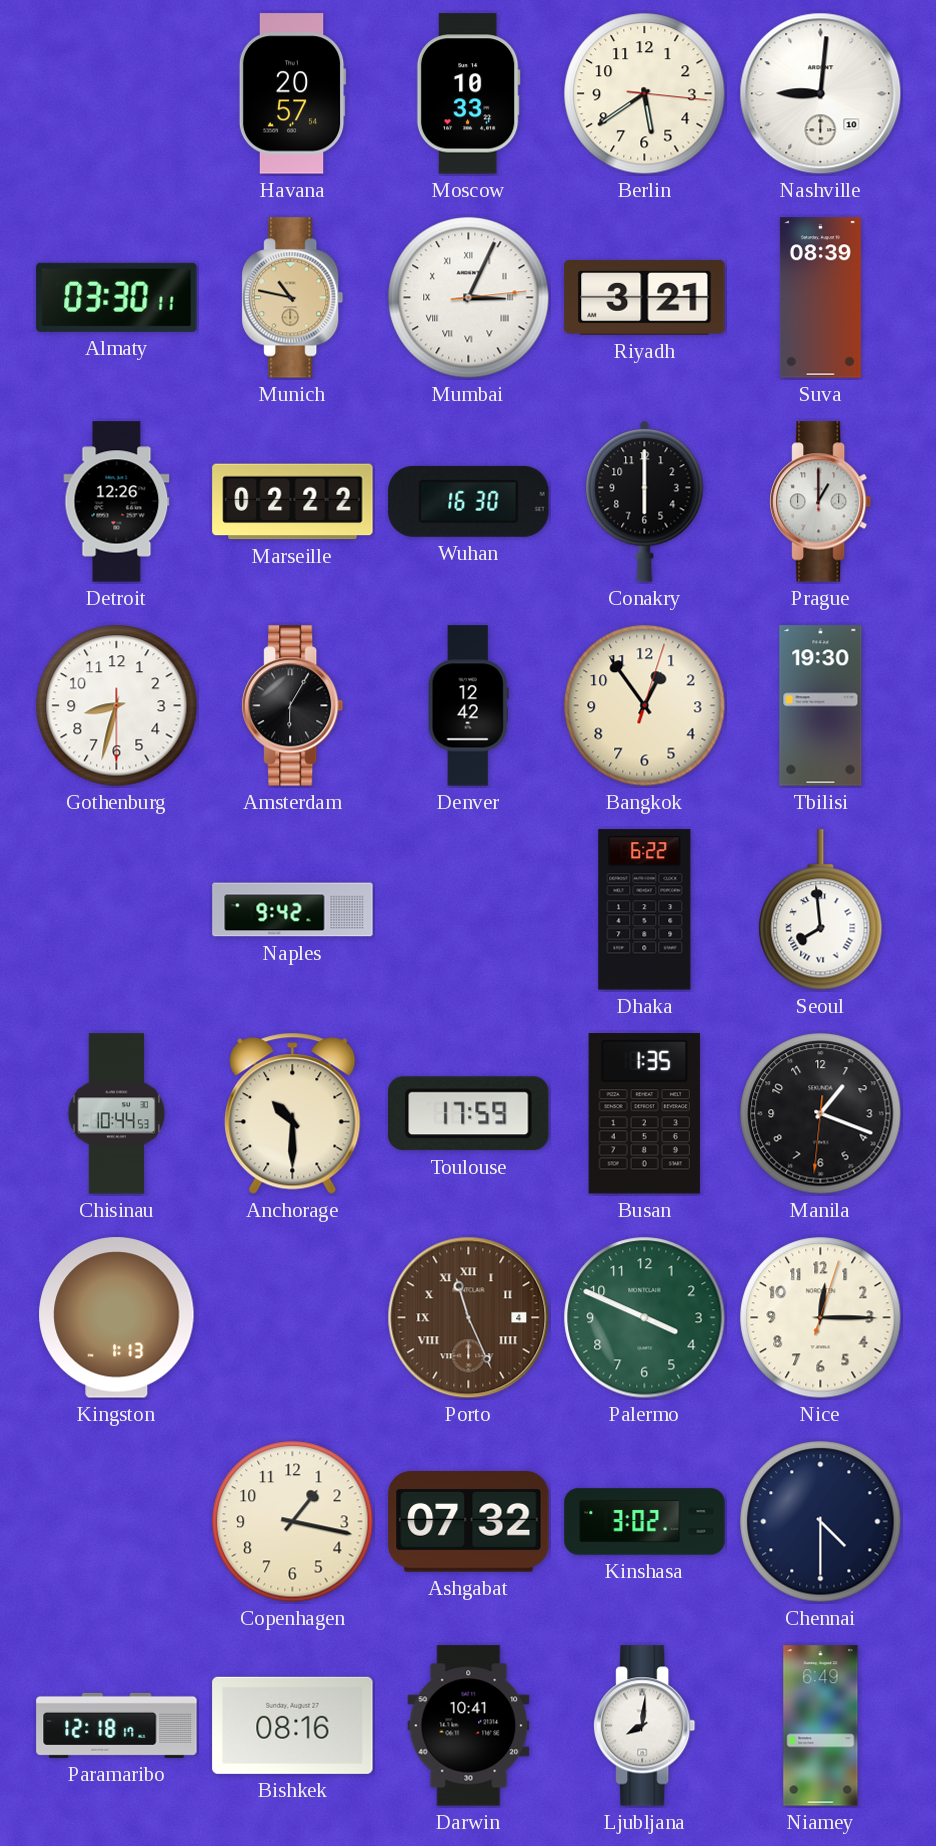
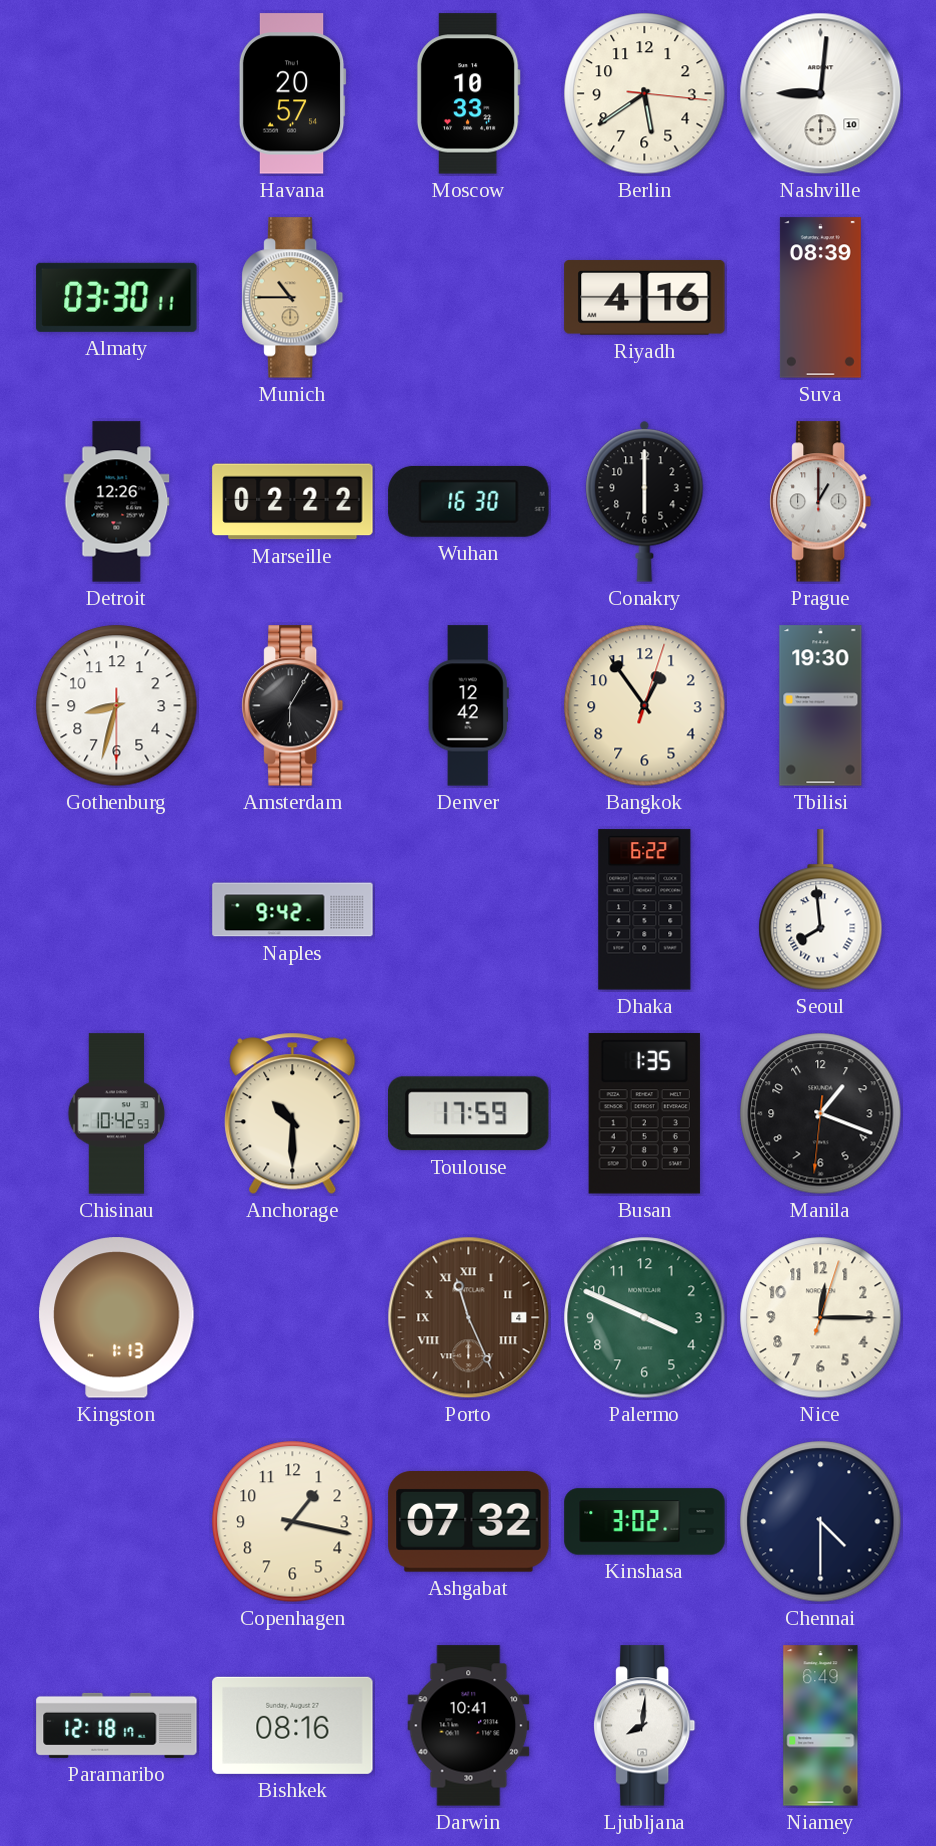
Munich: 10:47 -> 10:45 (293, 298)
Mumbai: 3:04 -> none (469, 298)
Riyadh: 3:21 -> 4:16 (645, 298)
Chisinau: 10:44 -> 10:42 (117, 1114)
